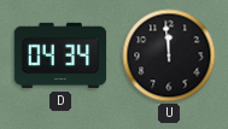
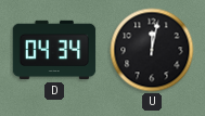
U: 11:59 -> 12:02 (152, 50)
